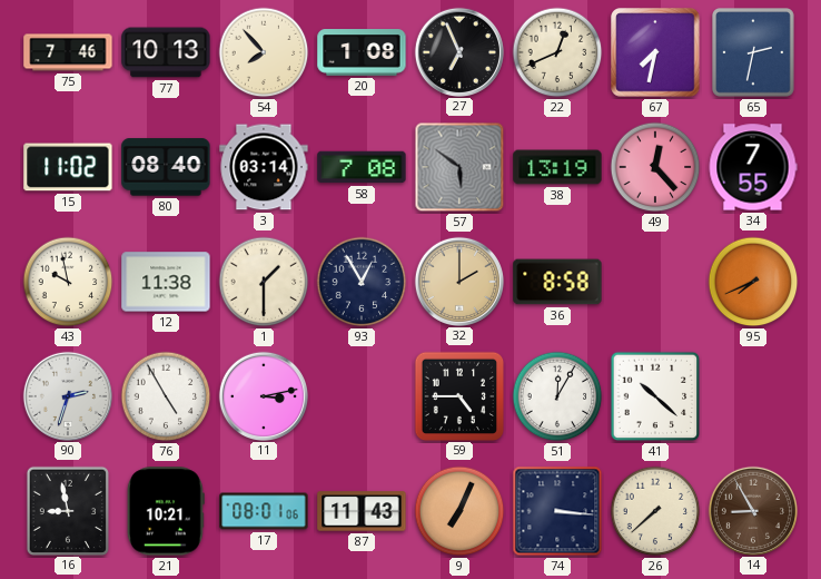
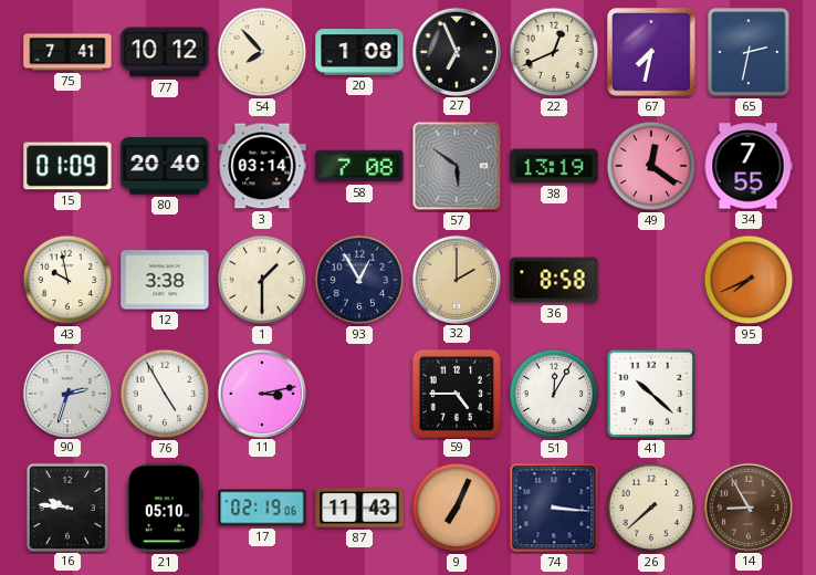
75: 7:46 -> 7:41 (67, 52)
77: 10:13 -> 10:12 (165, 52)
15: 11:02 -> 01:09 (67, 166)
80: 08:40 -> 20:40 (165, 166)
49: 12:23 -> 12:21 (651, 166)
12: 11:38 -> 3:38 (165, 280)
16: 8:58 -> 9:46 (66, 506)
21: 10:21 -> 05:10 (165, 508)
17: 08:01 -> 02:19 (262, 508)
